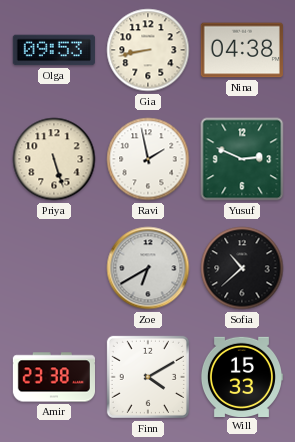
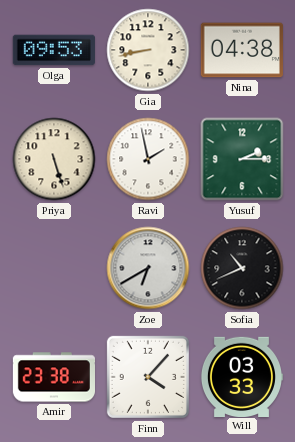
Yusuf: 2:49 -> 2:15 (242, 159)
Sofia: 10:38 -> 10:41 (242, 268)
Finn: 4:10 -> 4:07 (148, 377)
Will: 15:33 -> 03:33 (241, 376)
